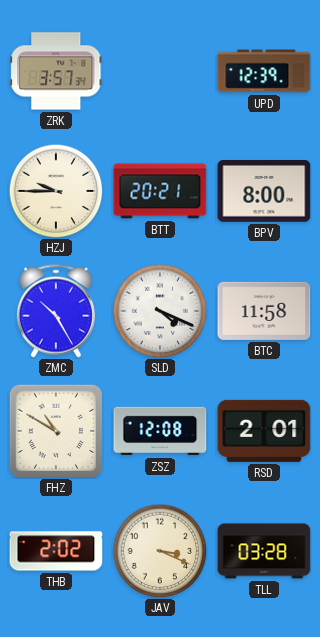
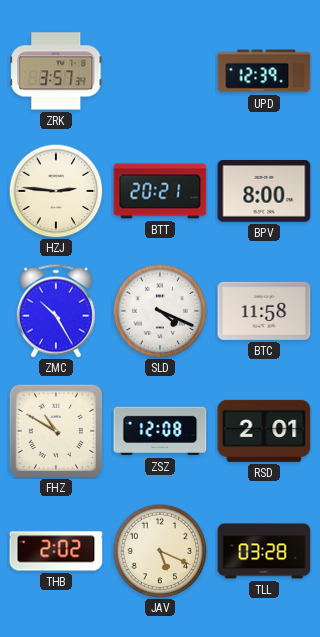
HZJ: 9:45 -> 2:46 (56, 191)
JAV: 3:19 -> 5:19 (160, 551)
